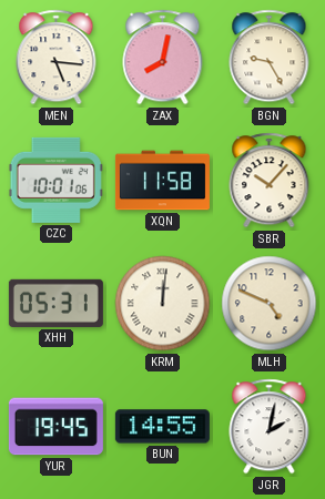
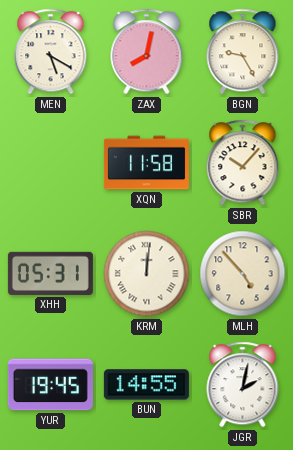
MEN: 5:16 -> 5:20 (51, 52)
CZC: 10:01 -> none (55, 180)
MLH: 4:49 -> 4:53 (243, 274)
